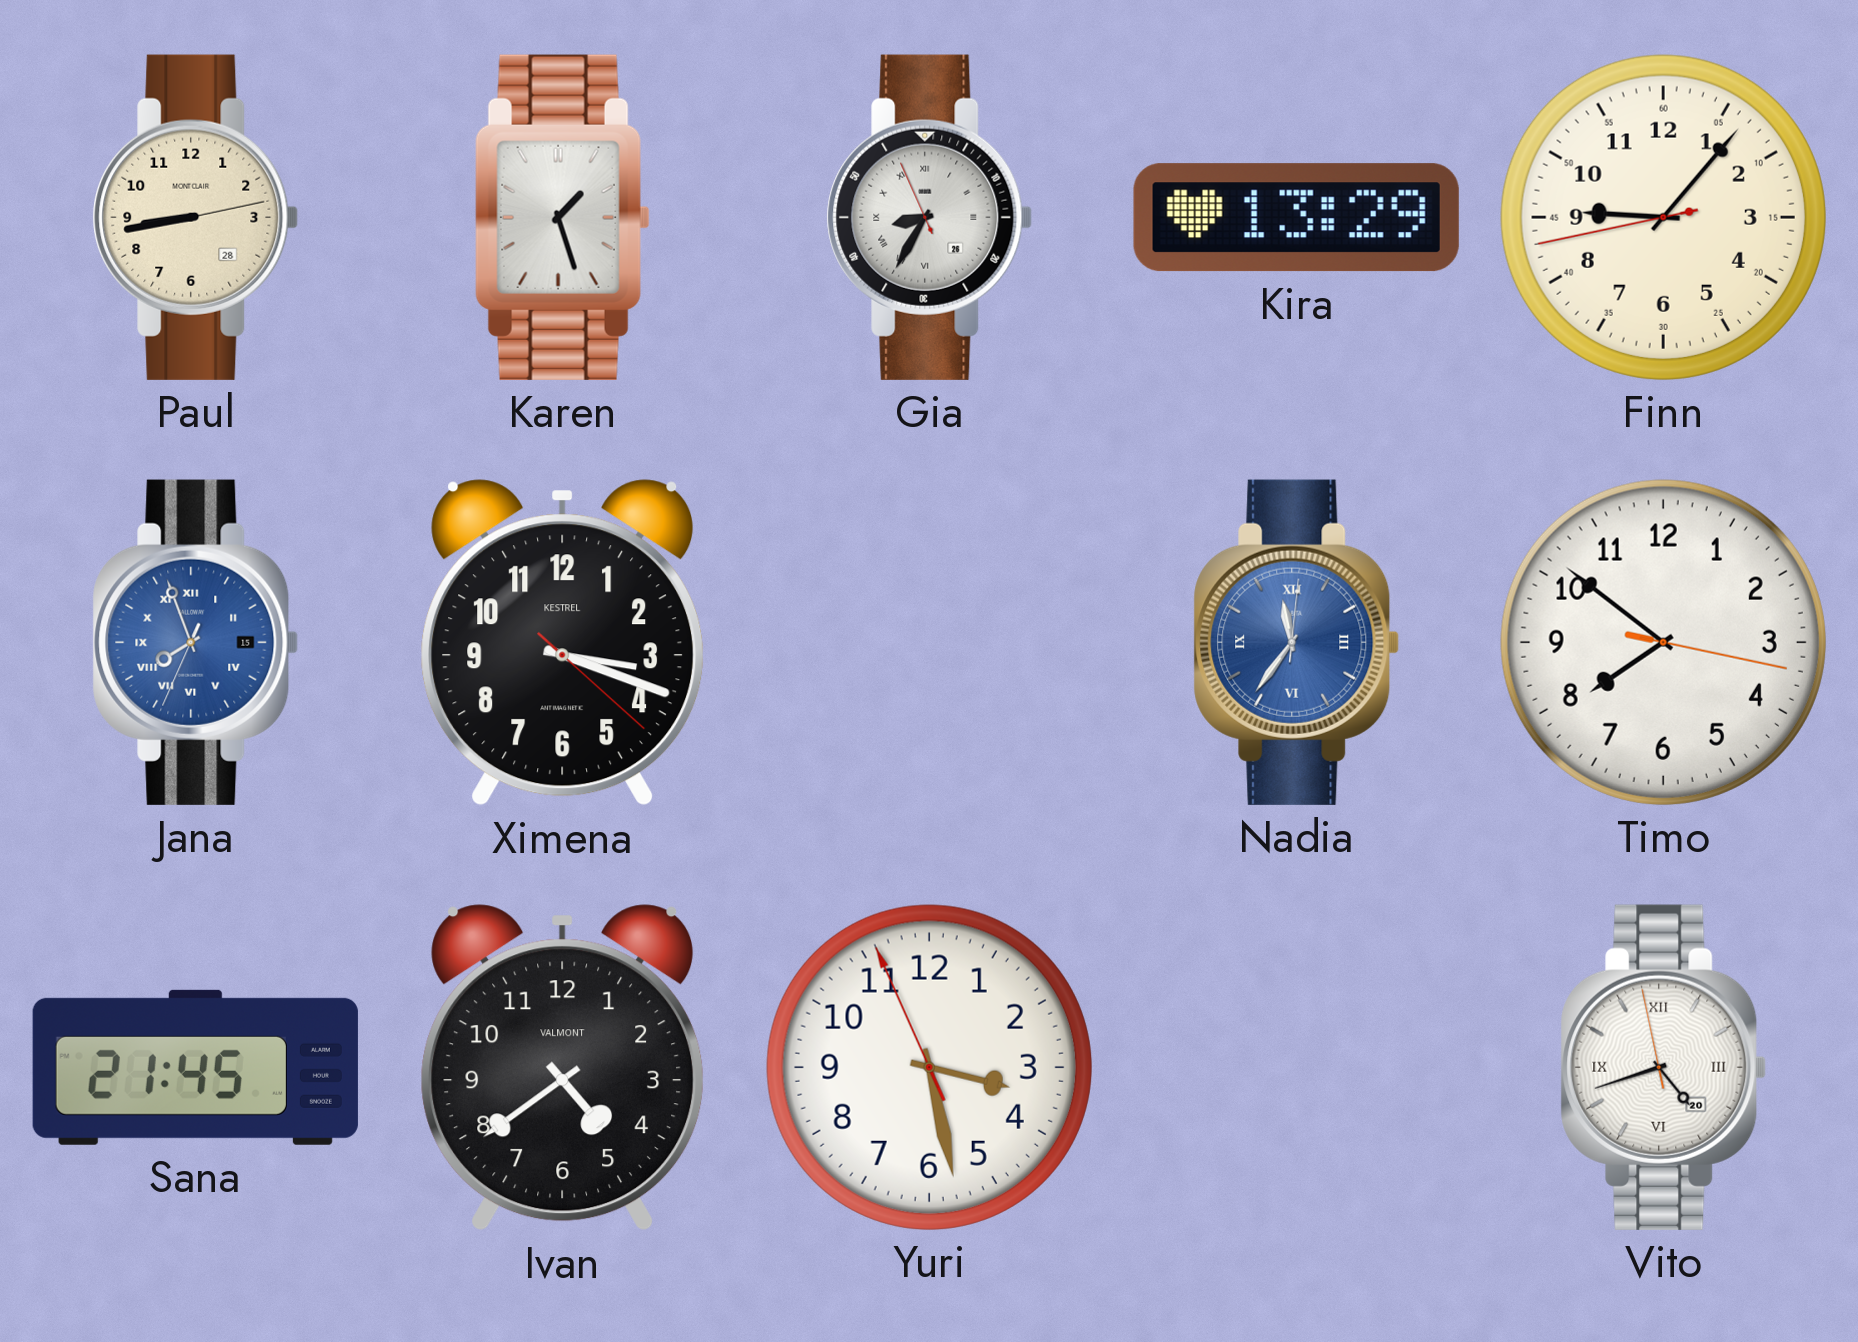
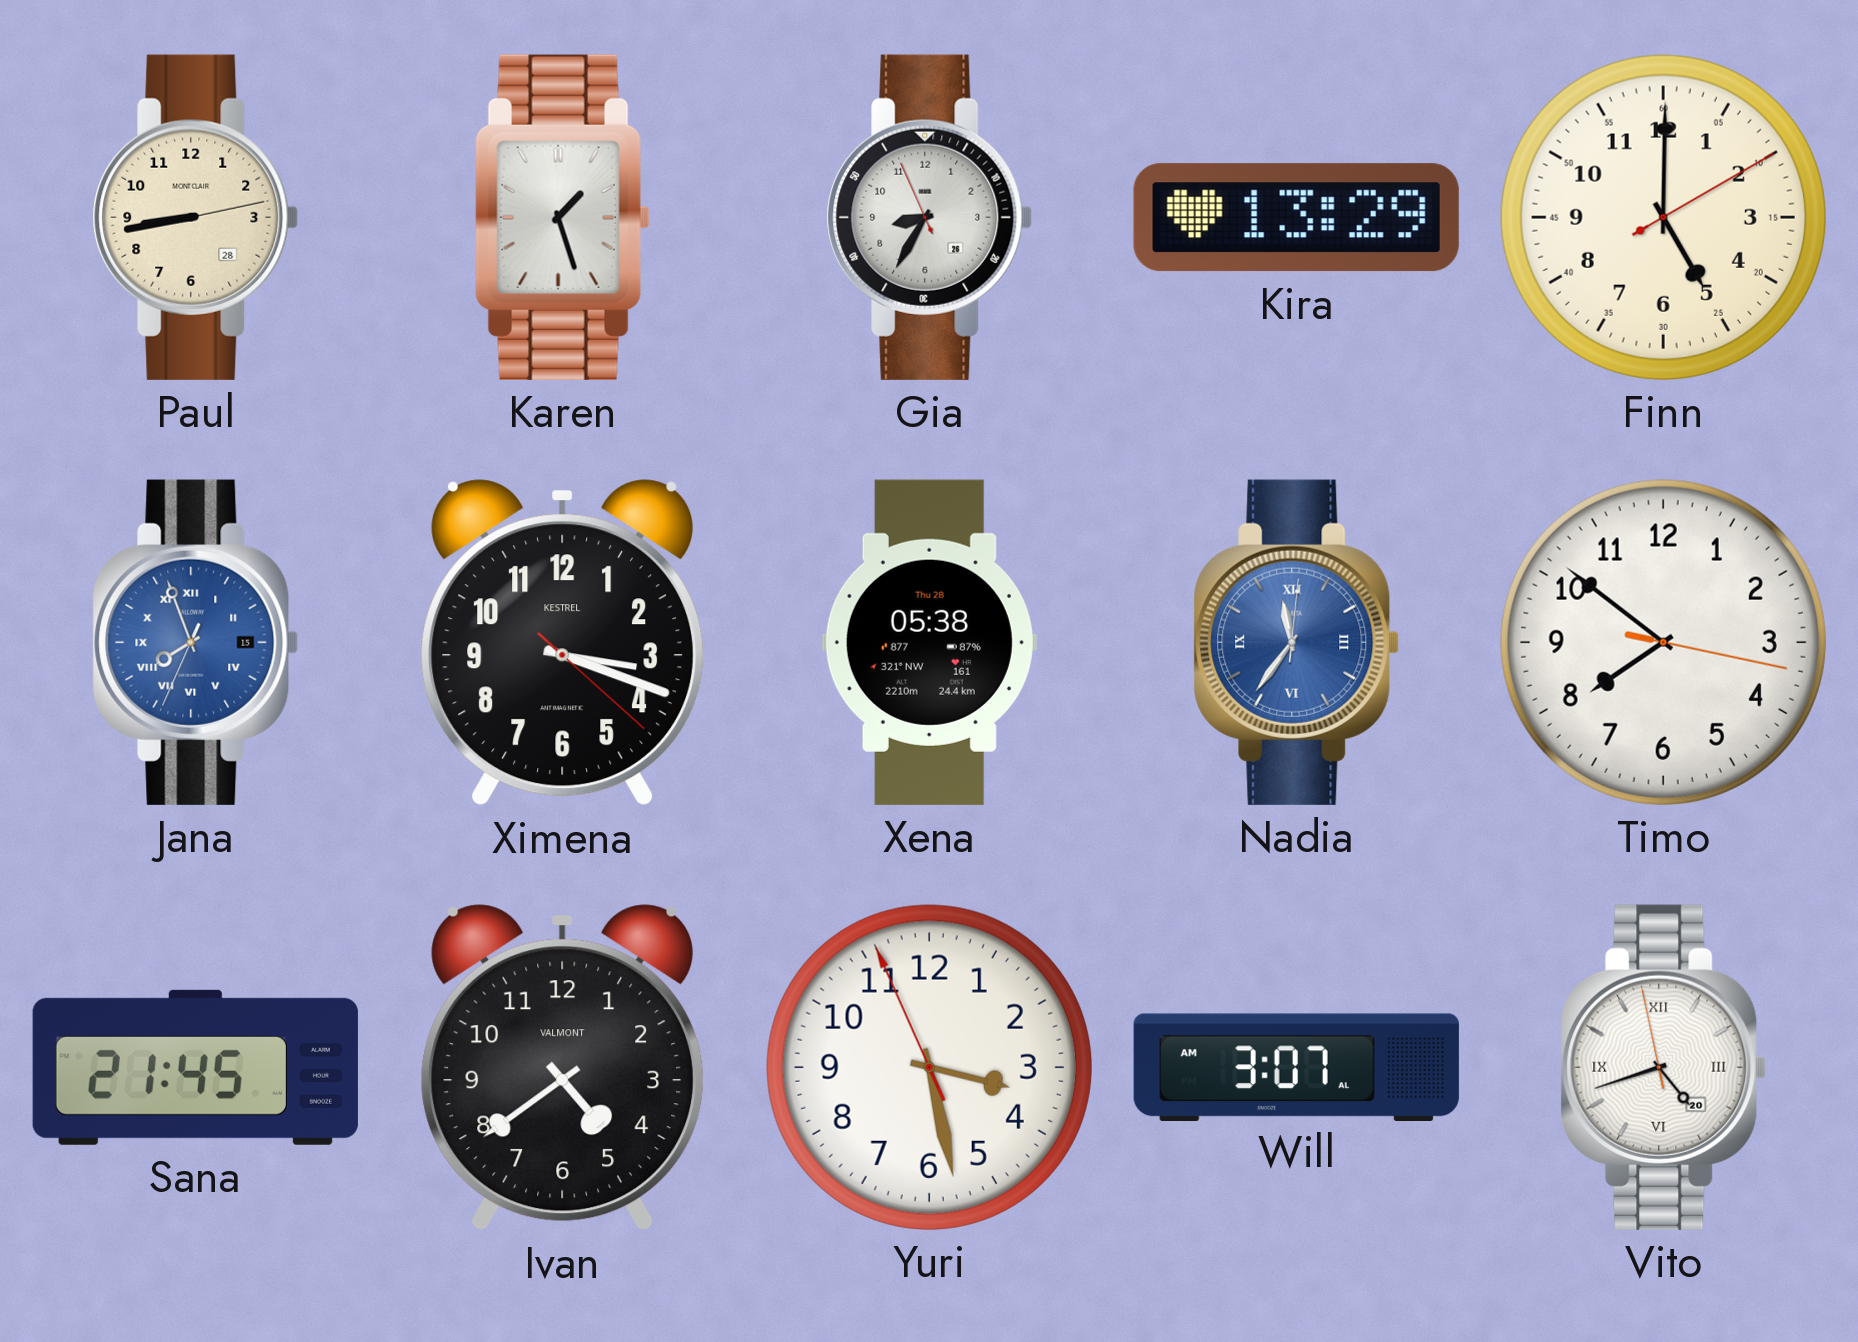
Gia numerals: Roman -> Arabic (930, 217)
Finn: 9:06 -> 5:00 (1663, 217)
Xena: none -> 05:38 (929, 642)
Will: none -> 3:07 (1296, 1067)
